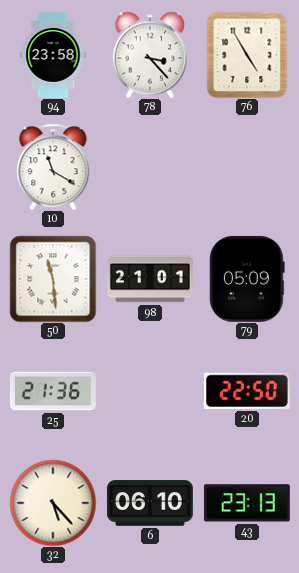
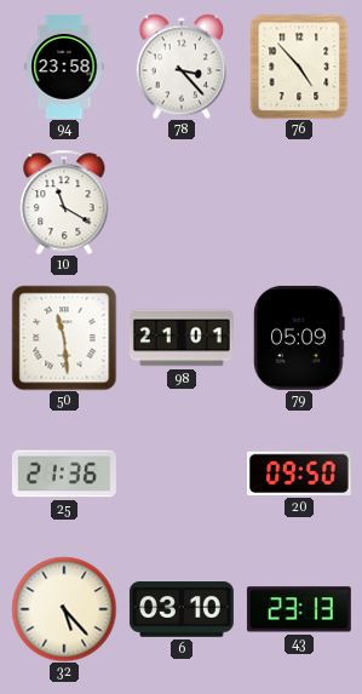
76: 4:55 -> 4:53 (299, 67)
20: 22:50 -> 09:50 (299, 474)
6: 06:10 -> 03:10 (182, 609)
